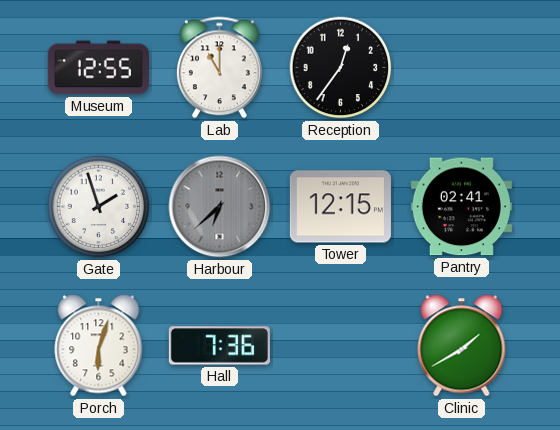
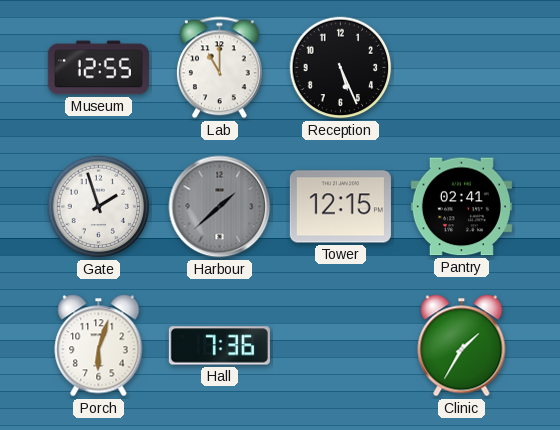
Reception: 12:36 -> 5:26 (341, 68)
Harbour: 6:38 -> 1:38 (220, 207)
Clinic: 1:40 -> 1:35 (462, 346)
